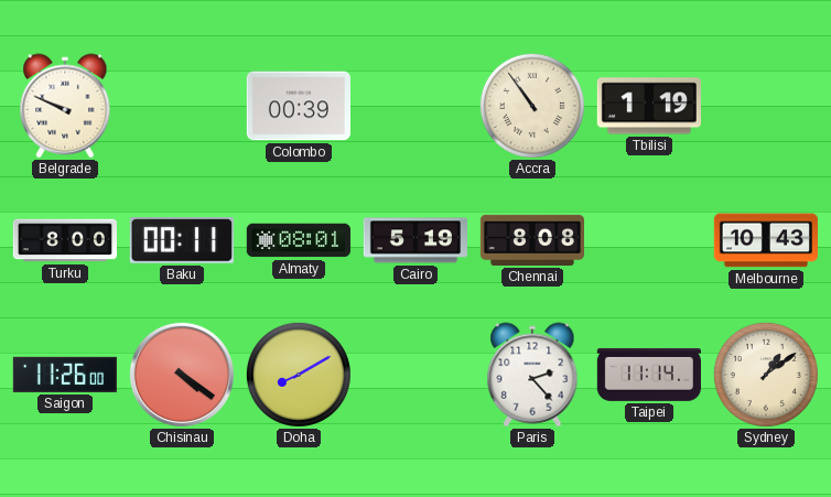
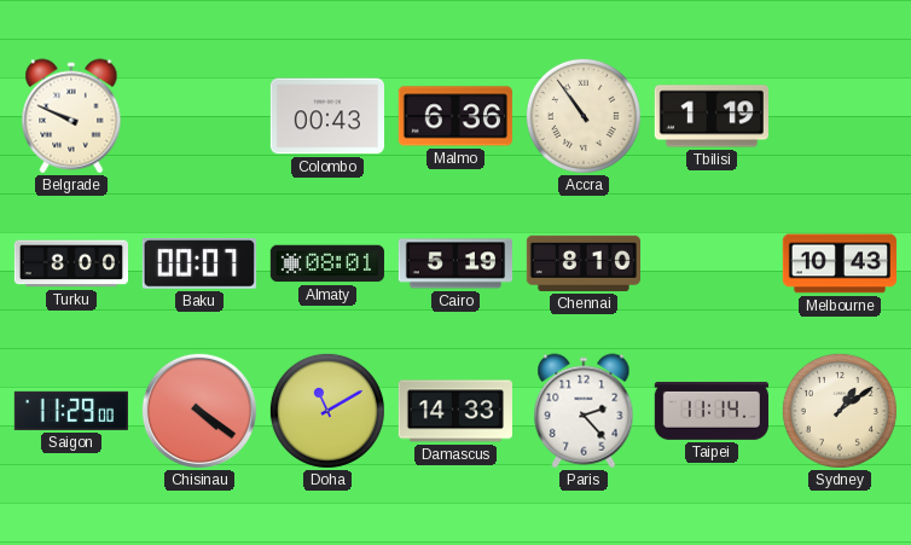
Colombo: 00:39 -> 00:43 (327, 116)
Malmo: none -> 6:36 (455, 116)
Baku: 00:11 -> 00:07 (199, 263)
Chennai: 8:08 -> 8:10 (582, 263)
Saigon: 11:26 -> 11:29 (71, 411)
Doha: 8:10 -> 11:10 (327, 411)
Damascus: none -> 14:33 (454, 411)
